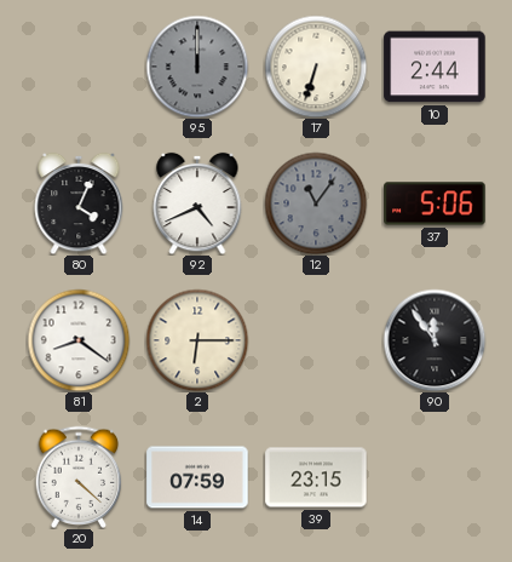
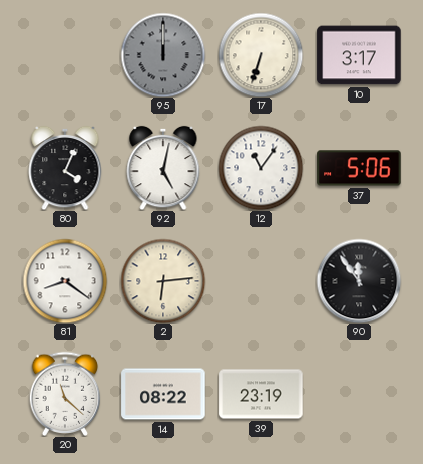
10: 2:44 -> 3:17 (359, 55)
92: 4:41 -> 5:02 (163, 168)
12 dial: grey -> white (261, 168)
2: 6:15 -> 6:14 (163, 281)
20: 4:22 -> 11:22 (65, 394)
14: 07:59 -> 08:22 (163, 394)
39: 23:15 -> 23:19 (261, 394)
